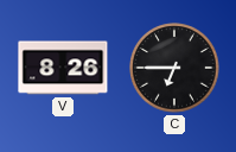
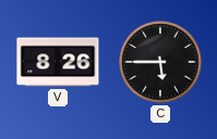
C: 6:45 -> 5:45 (160, 62)
